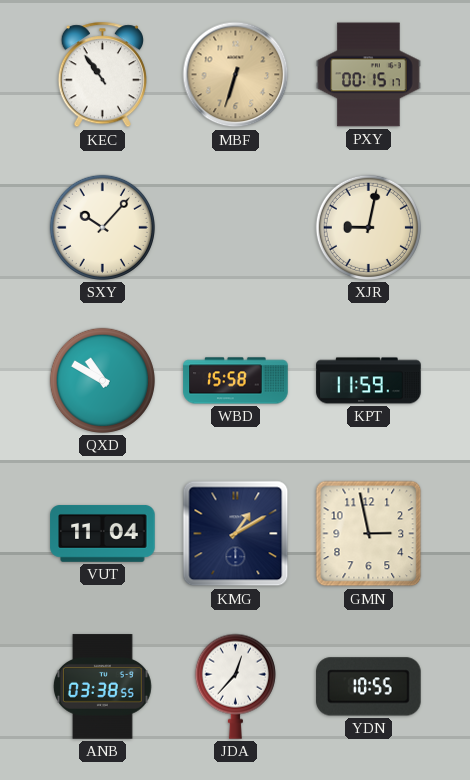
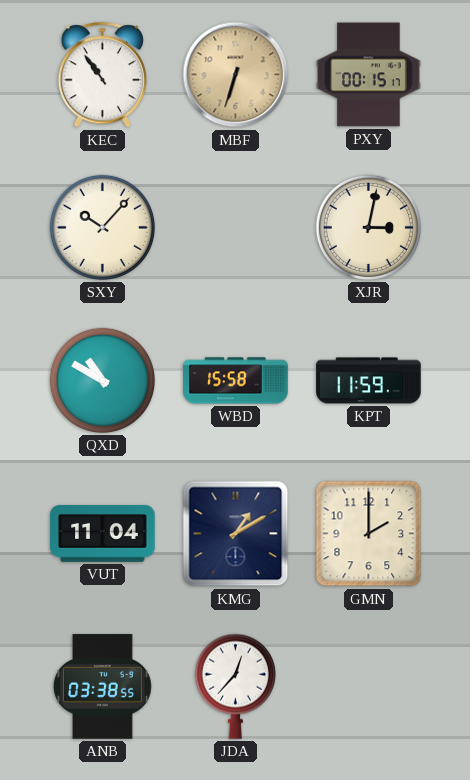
XJR: 9:02 -> 3:02 (368, 227)
GMN: 2:58 -> 2:00 (369, 534)
YDN: 10:55 -> none (369, 687)
